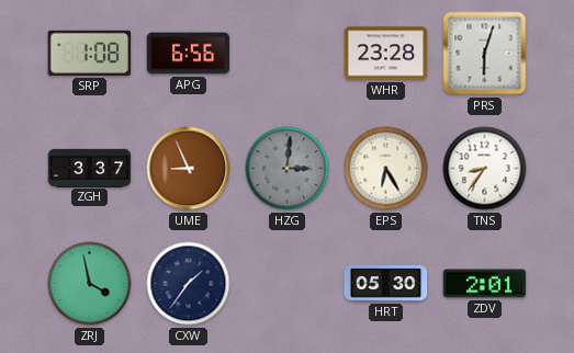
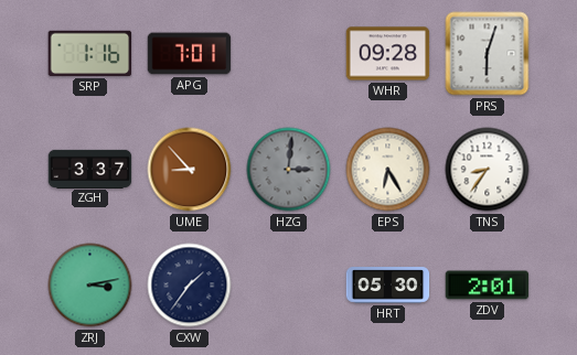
SRP: 1:08 -> 1:16 (90, 53)
APG: 6:56 -> 7:01 (190, 54)
WHR: 23:28 -> 09:28 (388, 54)
UME: 8:56 -> 8:53 (190, 170)
ZRJ: 3:58 -> 3:13 (90, 286)
